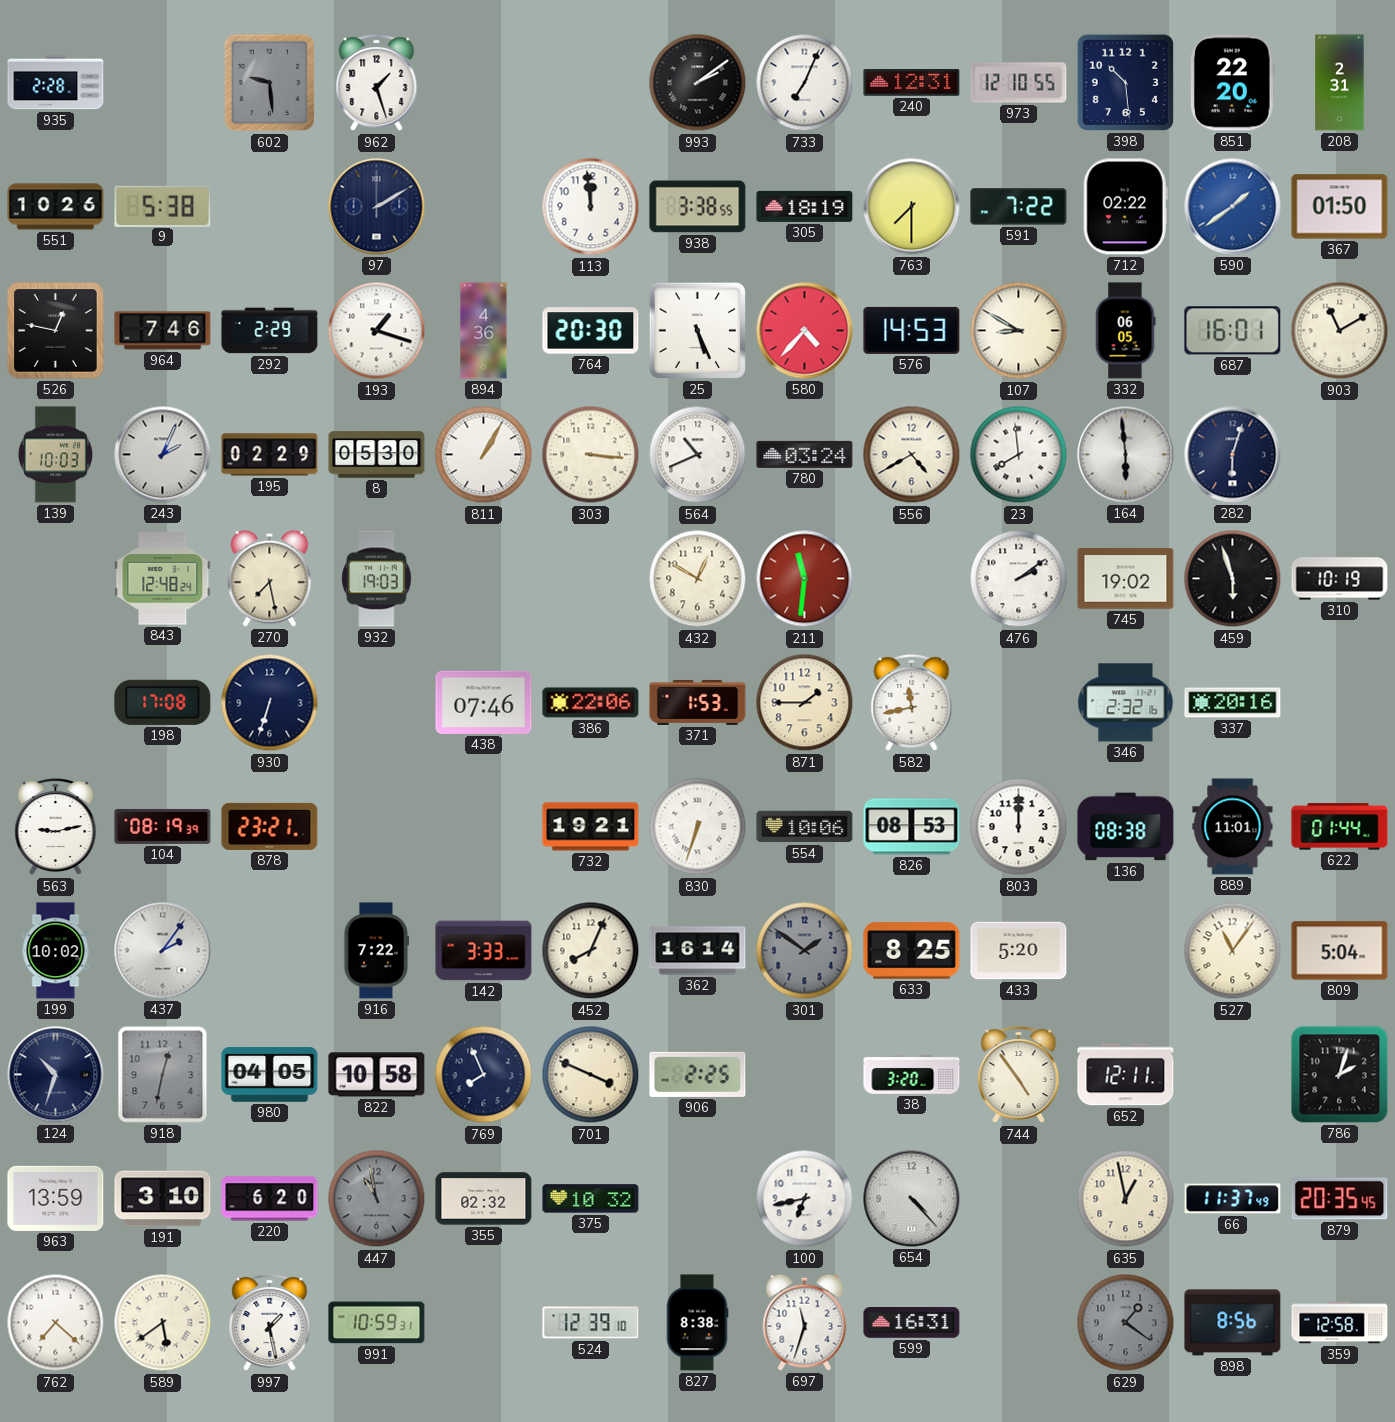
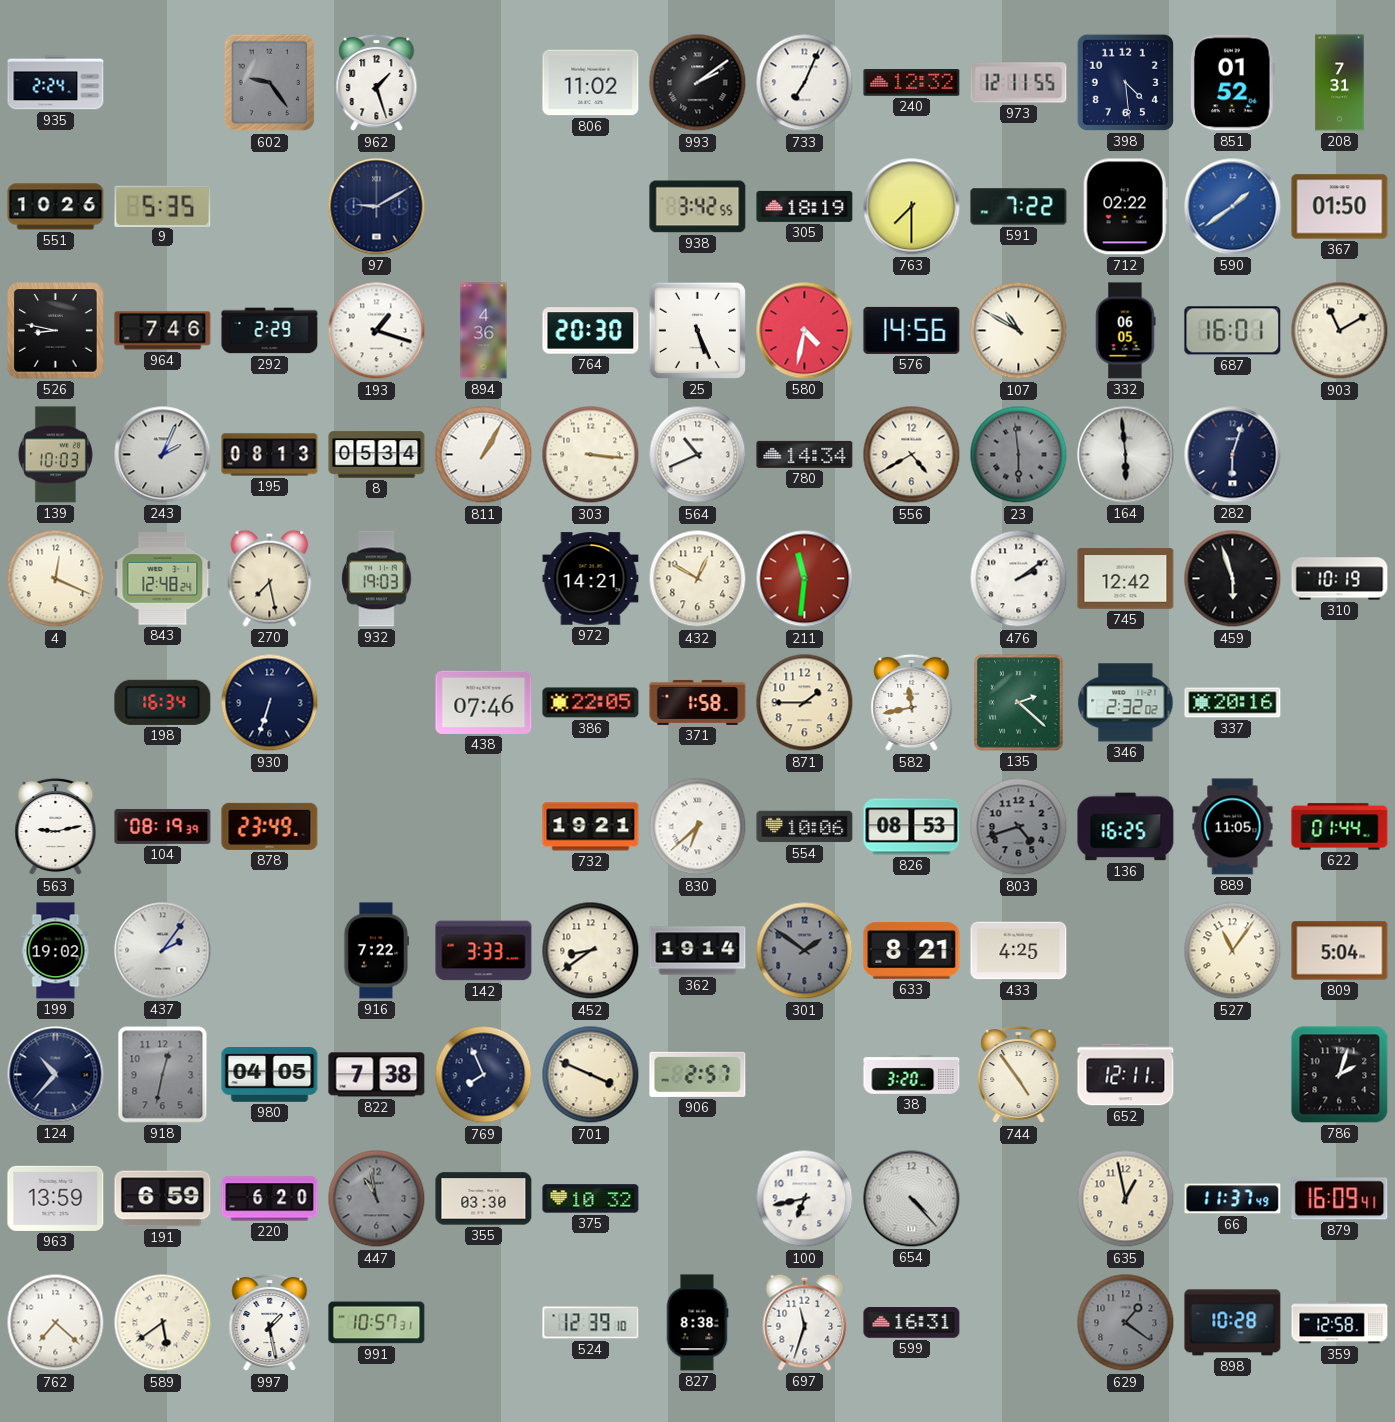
935: 2:28 -> 2:24 (56, 83)
602: 9:29 -> 9:24 (270, 83)
806: none -> 11:02 (591, 83)
240: 12:31 -> 12:32 (912, 83)
973: 12:10 -> 12:11 (1019, 83)
398: 10:29 -> 4:29 (1125, 82)
851: 22:20 -> 01:52 (1233, 83)
208: 2:31 -> 7:31 (1340, 83)
9: 5:38 -> 5:35 (163, 206)
97: 2:10 -> 9:10 (377, 207)
113: 11:59 -> none (591, 207)
938: 3:38 -> 3:42 (698, 207)
526: 12:47 -> 8:47 (56, 331)
580: 4:37 -> 4:32 (805, 331)
576: 14:53 -> 14:56 (912, 330)
107: 8:50 -> 10:50 (1019, 331)
195: 02:29 -> 08:13 (270, 455)
8: 05:30 -> 05:34 (377, 455)
780: 03:24 -> 14:34 (805, 454)
23: 7:59 -> 5:59 (1019, 455)
23 dial: white -> grey (1019, 455)
4: none -> 12:19 (56, 579)
972: none -> 14:21 (591, 579)
745: 19:02 -> 12:42 (1126, 579)
198: 17:08 -> 16:34 (163, 702)
386: 22:06 -> 22:05 (591, 703)
371: 1:53 -> 1:58 (698, 702)
135: none -> 2:22 (1019, 703)
346: 2:32:16 -> 2:32:02 (1126, 703)
878: 23:21 -> 23:49 (270, 826)
830: 6:33 -> 6:38 (698, 827)
803: 12:00 -> 4:42 (1019, 827)
803 dial: white -> grey (1019, 827)
136: 08:38 -> 16:25 (1126, 827)
889: 11:01 -> 11:05 (1233, 827)
199: 10:02 -> 19:02 (56, 951)
452: 8:04 -> 8:39 (591, 951)
362: 16:14 -> 19:14 (698, 951)
633: 8:25 -> 8:21 (912, 951)
433: 5:20 -> 4:25 (1019, 951)
124: 10:33 -> 10:37 (56, 1075)
822: 10:58 -> 7:38 (377, 1075)
906: 2:25 -> 2:57 (698, 1074)
191: 3:10 -> 6:59 (163, 1199)
355: 02:32 -> 03:30 (484, 1199)
879: 20:35 -> 16:09 (1340, 1199)
991: 10:59 -> 10:57 (377, 1323)
898: 8:56 -> 10:28 (1233, 1323)
